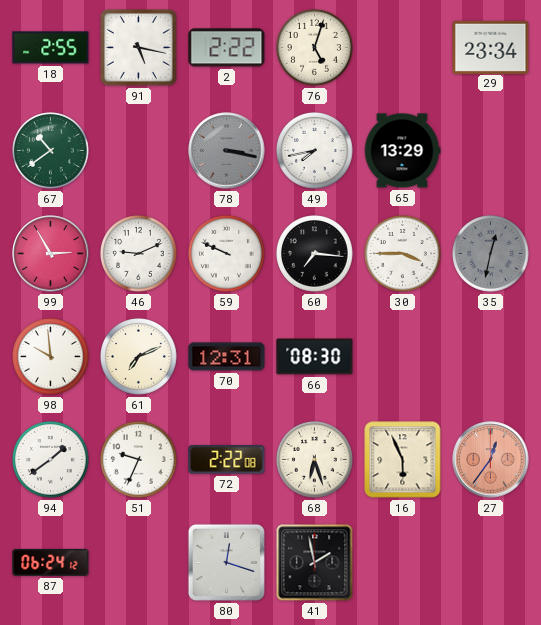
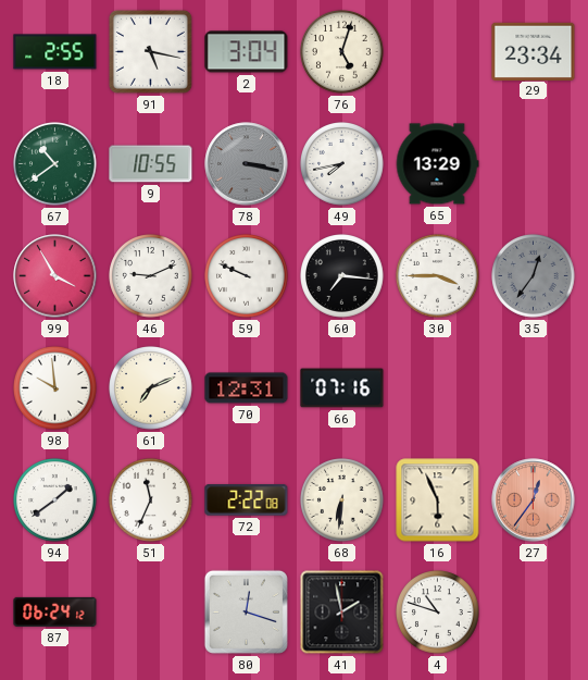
2: 2:22 -> 3:04 (247, 52)
9: none -> 10:55 (151, 164)
99: 2:55 -> 3:55 (55, 276)
35: 12:32 -> 12:36 (534, 276)
66: 08:30 -> 07:16 (342, 388)
51: 9:34 -> 11:34 (151, 500)
68: 6:27 -> 6:31 (342, 500)
4: none -> 10:48 (438, 613)
